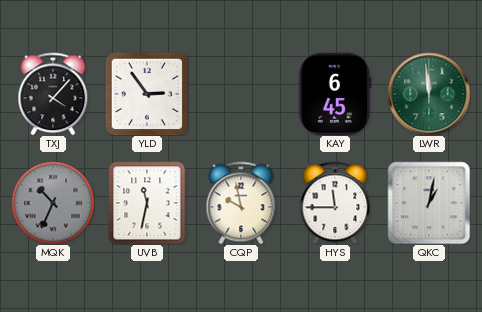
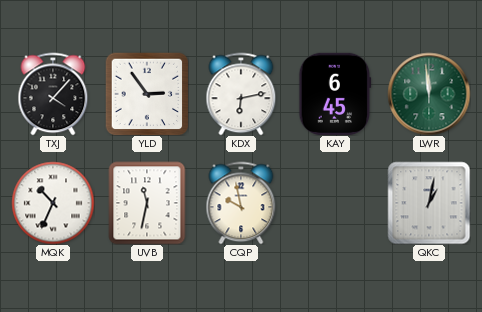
KDX: none -> 6:13 (241, 94)
MQK dial: grey -> white (53, 203)
HYS: 11:45 -> none (335, 203)
